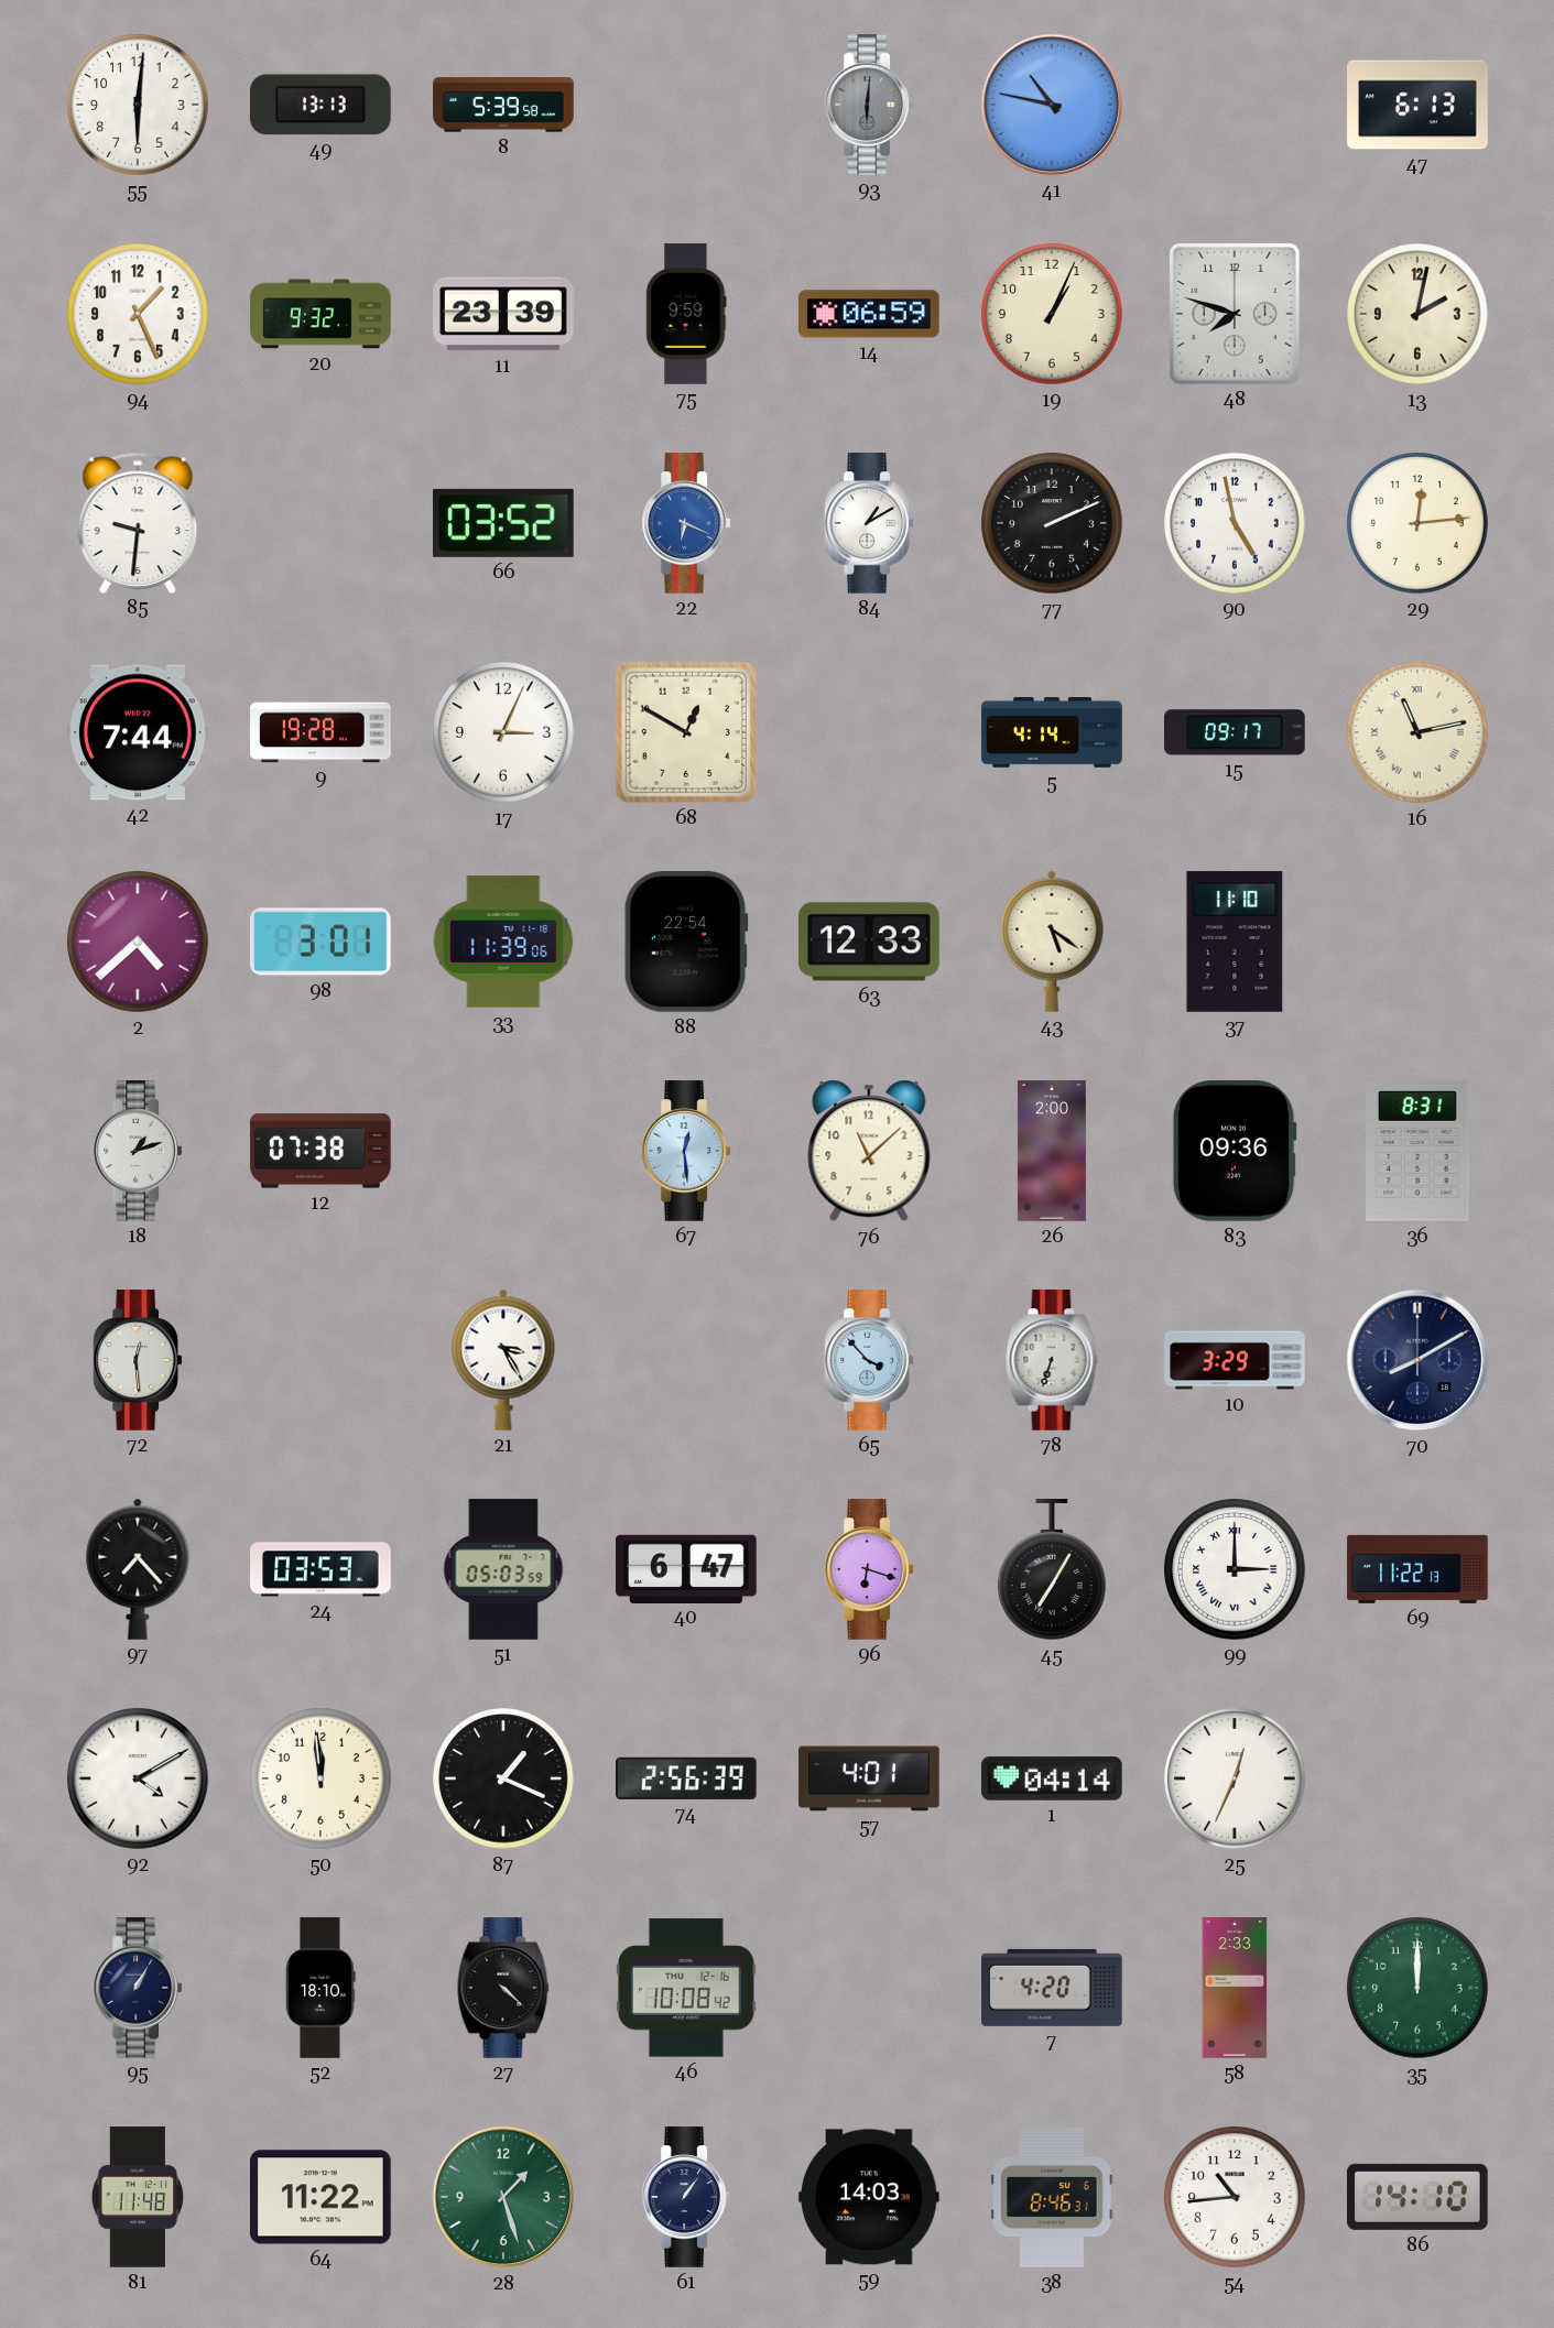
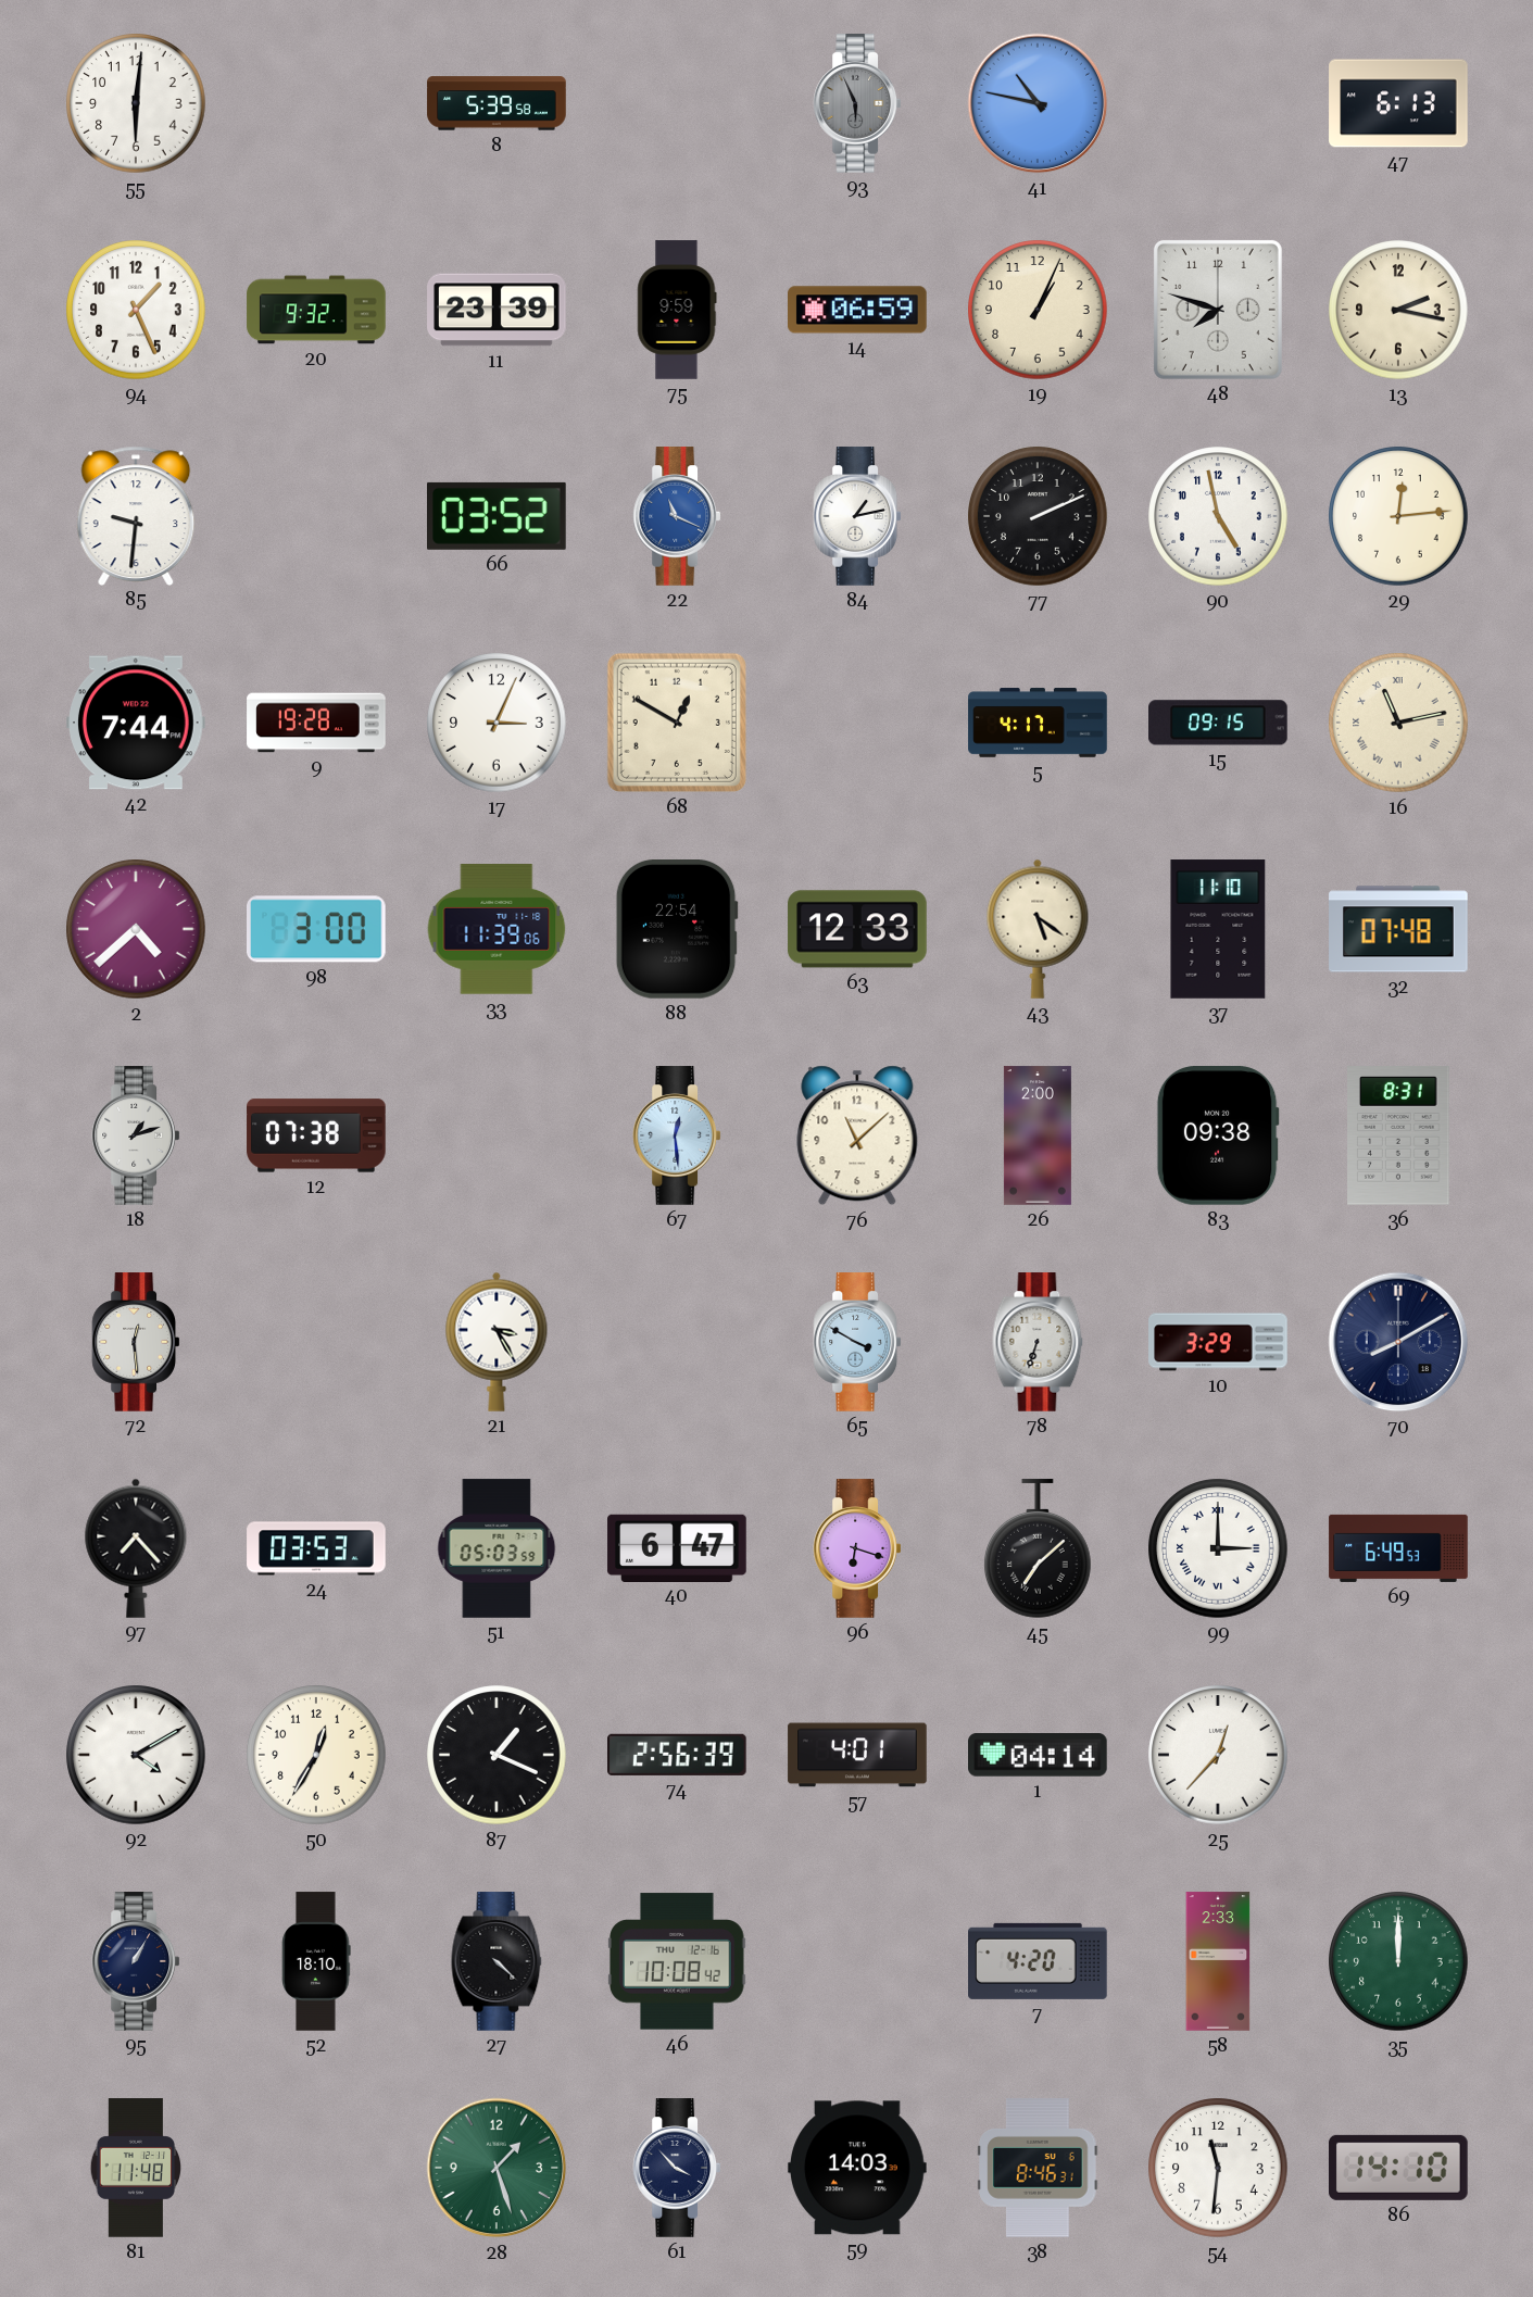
49: 13:13 -> none (322, 105)
93: 6:01 -> 5:56 (857, 103)
13: 2:02 -> 2:17 (1398, 310)
22: 6:19 -> 11:19 (677, 516)
84: 1:10 -> 1:13 (857, 516)
5: 4:14 -> 4:17 (1038, 723)
15: 09:17 -> 09:15 (1219, 723)
98: 3:01 -> 3:00 (317, 929)
32: none -> 07:48 (1398, 929)
83: 09:36 -> 09:38 (1218, 1137)
65: 3:53 -> 3:50 (857, 1342)
45: 7:05 -> 7:08 (1039, 1549)
69: 11:22 -> 6:49 (1398, 1548)
50: 11:59 -> 12:35 (316, 1755)
25: 12:34 -> 12:37 (1218, 1755)
64: 11:22 -> none (322, 2197)
61: 1:06 -> 3:53 (677, 2168)
54: 10:44 -> 11:31 (1218, 2168)
